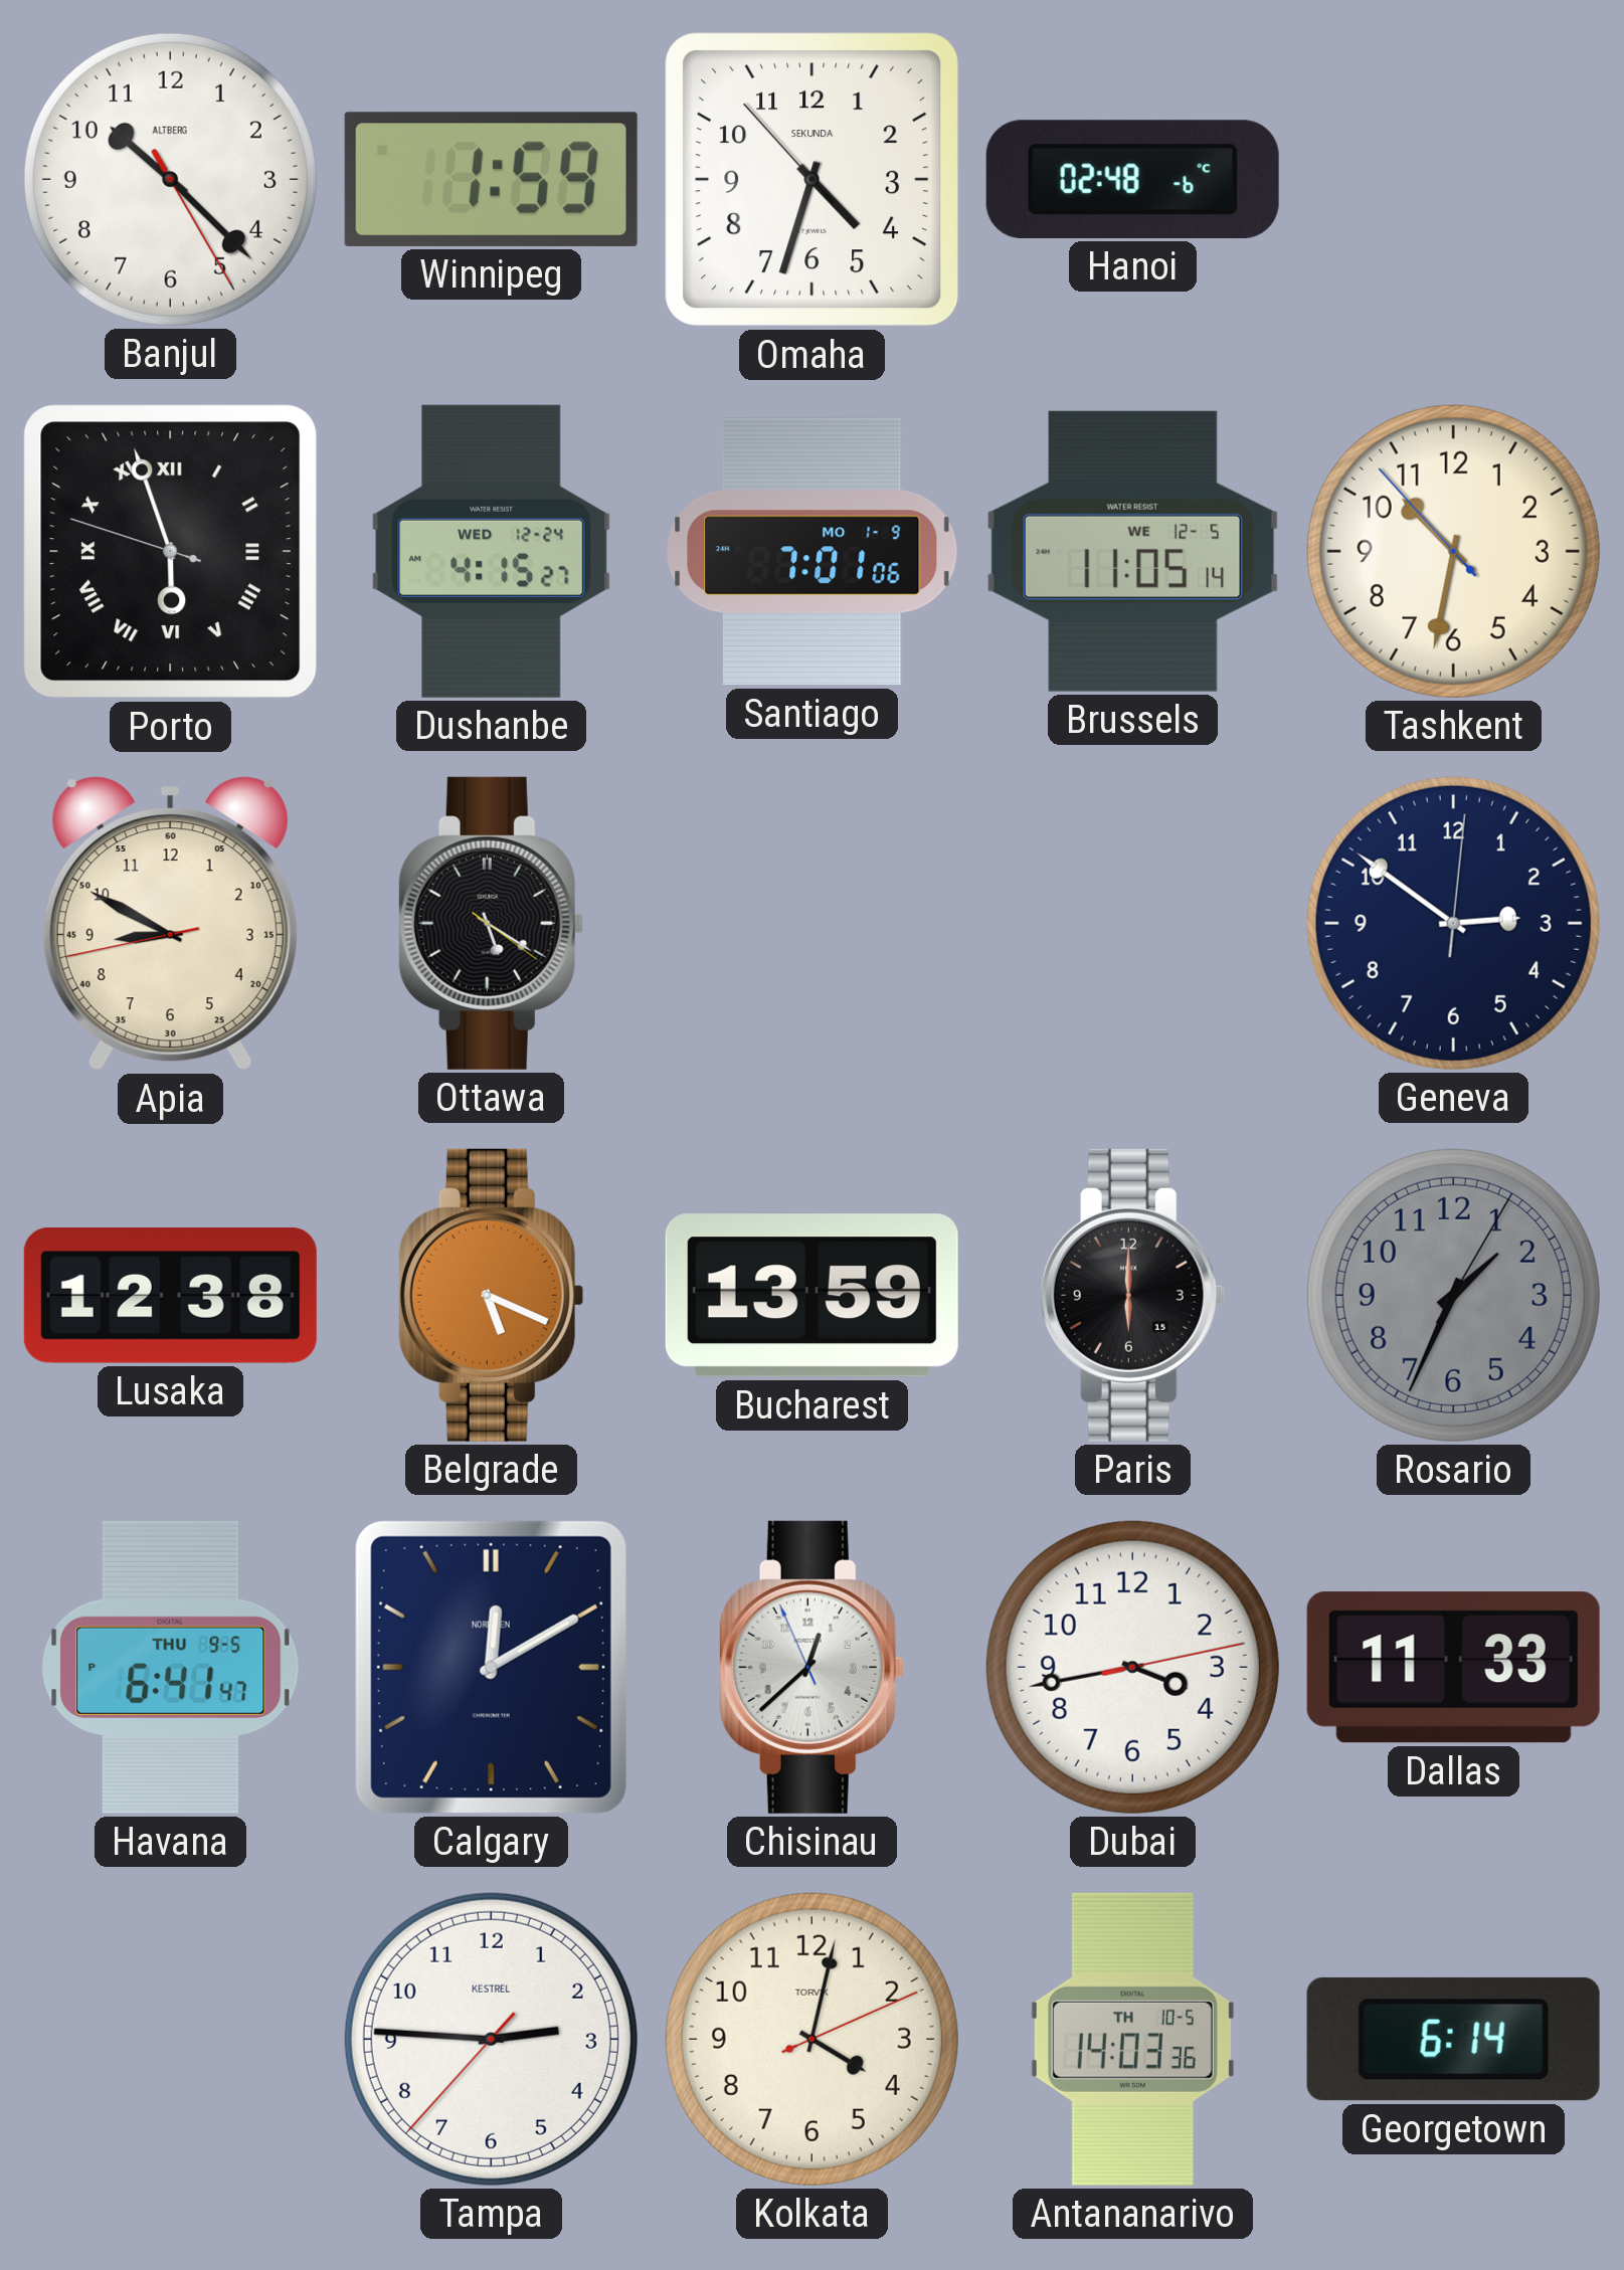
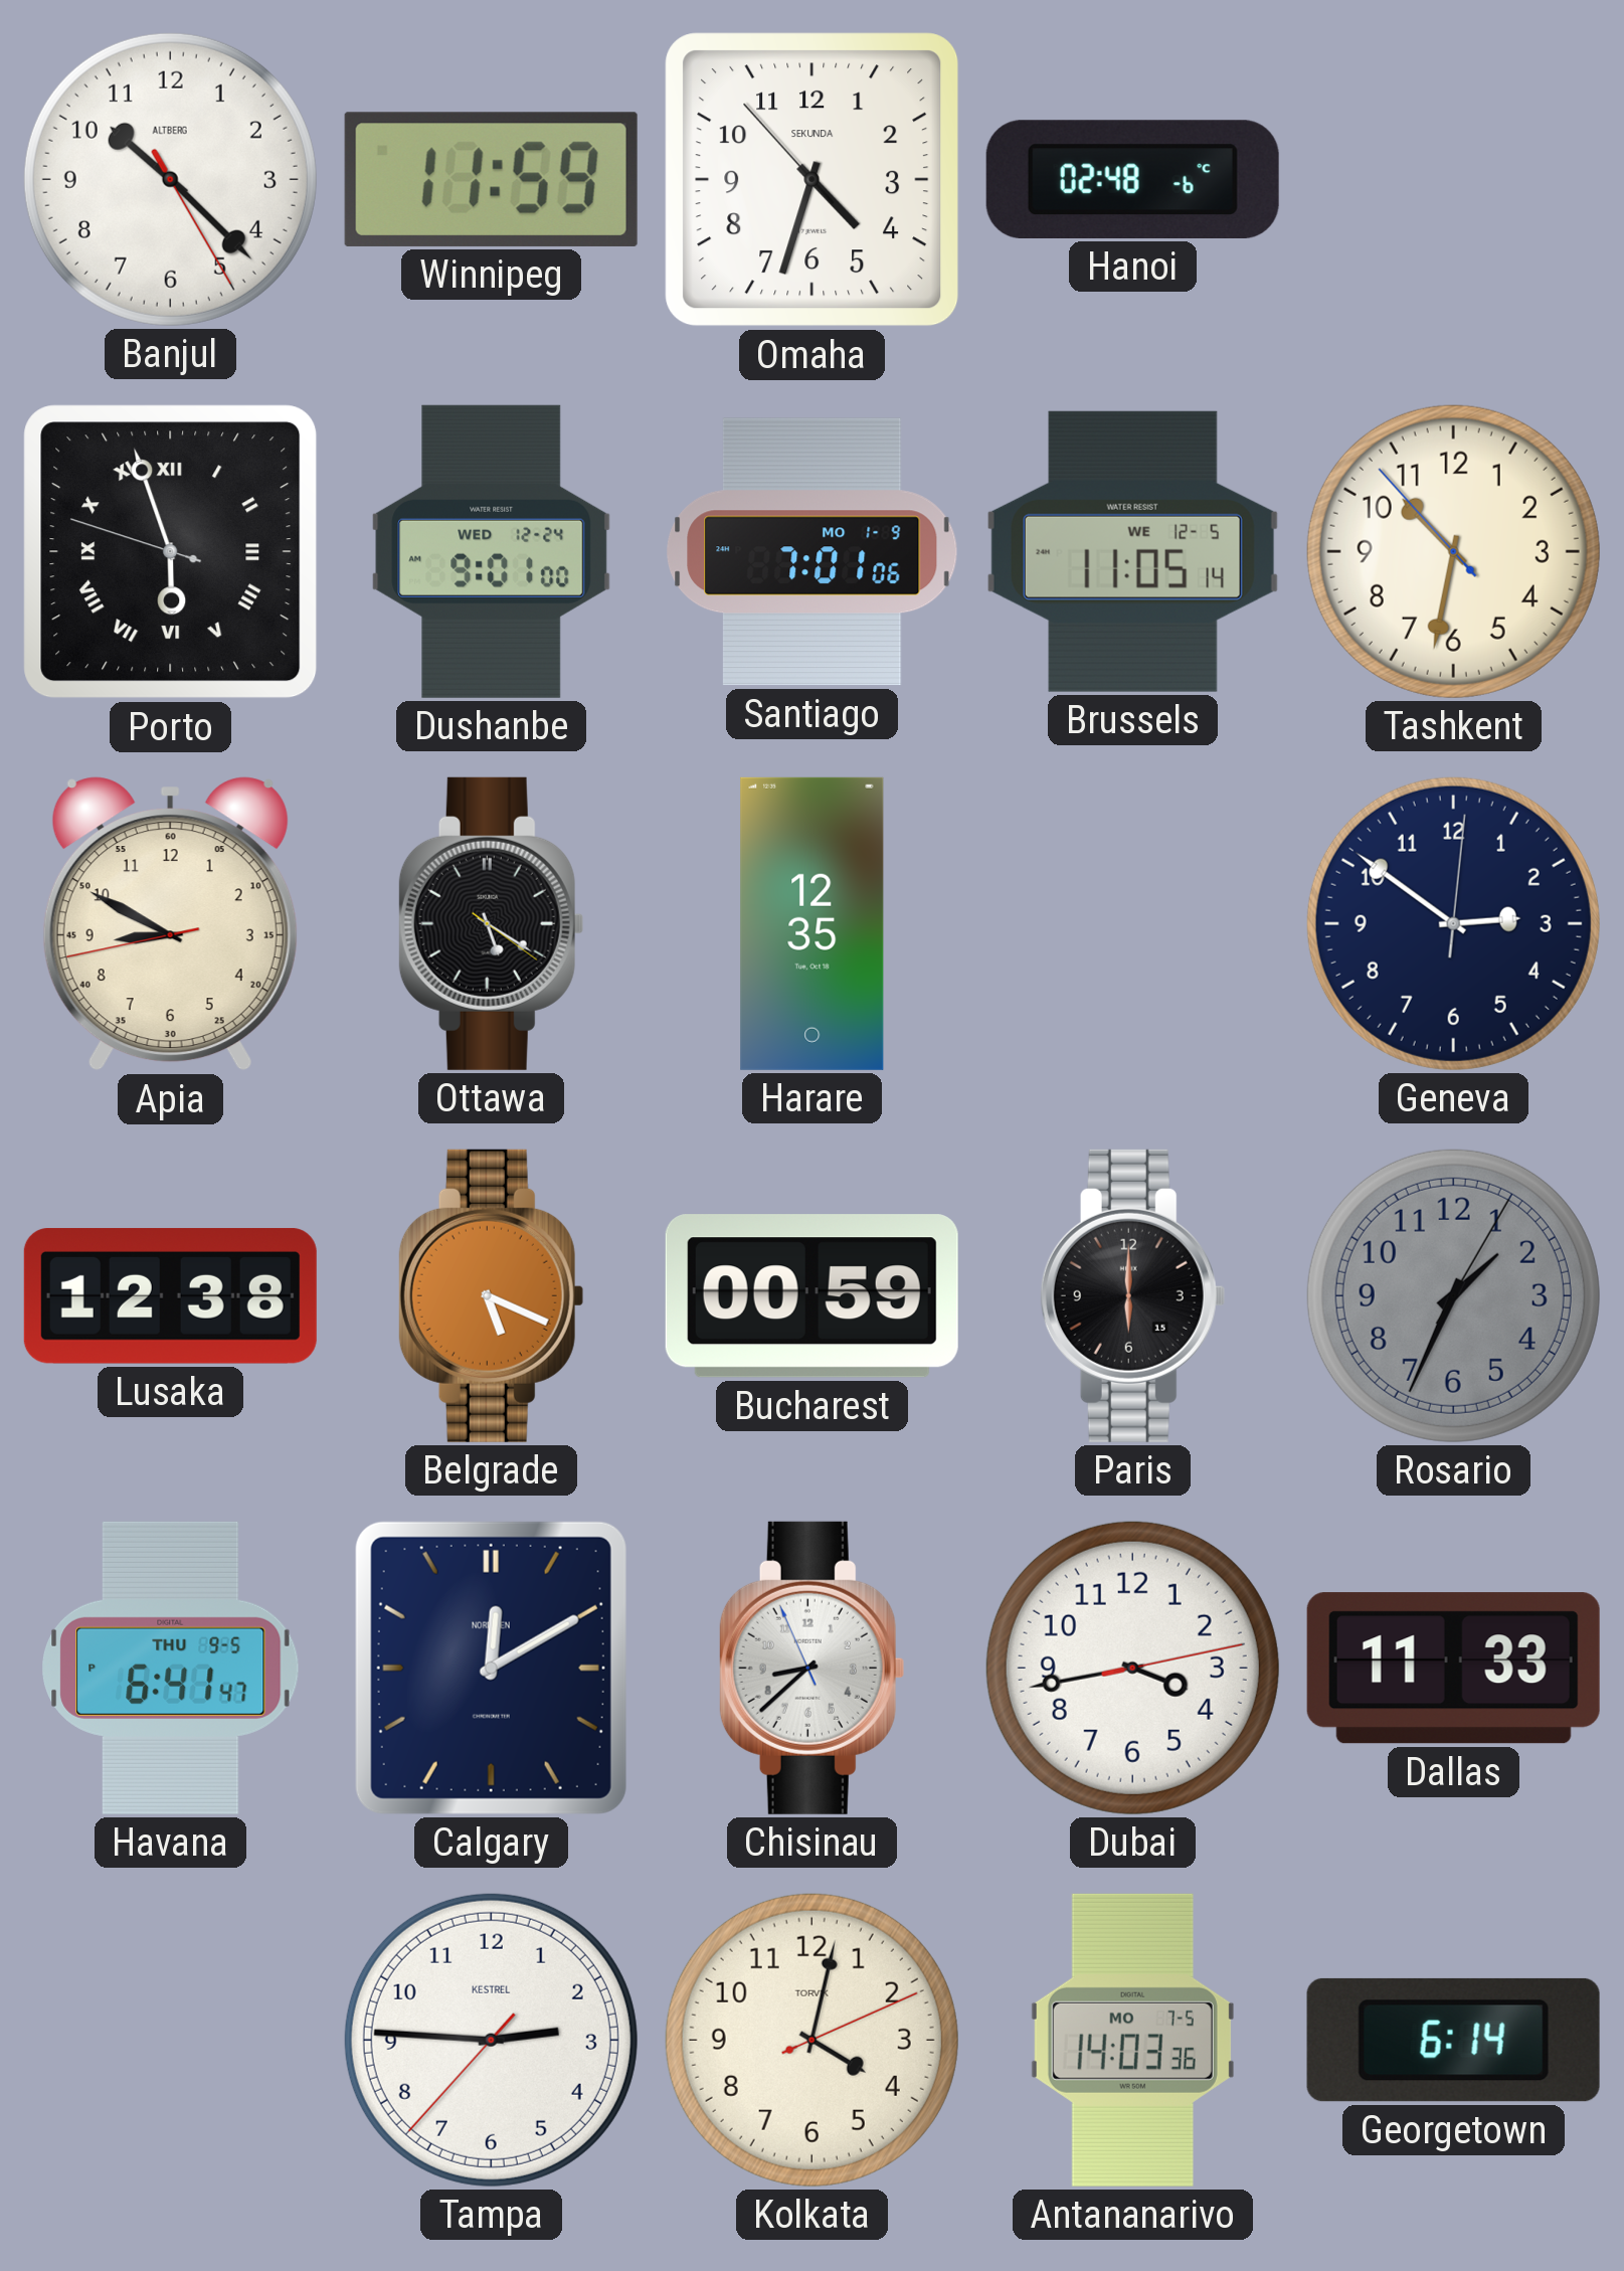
Winnipeg: 1:59 -> 11:59 (491, 179)
Dushanbe: 4:15 -> 9:01 (492, 551)
Harare: none -> 12:35 (813, 923)
Bucharest: 13:59 -> 00:59 (811, 1296)
Chisinau: 12:37 -> 8:37 (811, 1668)
Antananarivo date: TH 10-5 -> MO 7-5 (1132, 2040)
